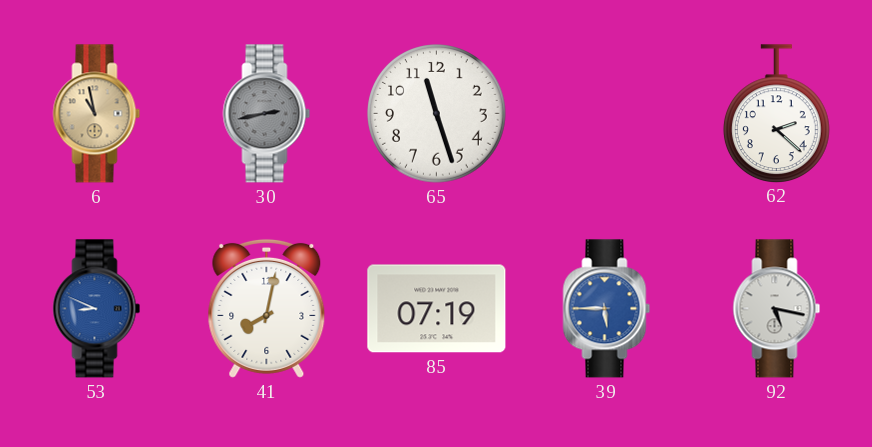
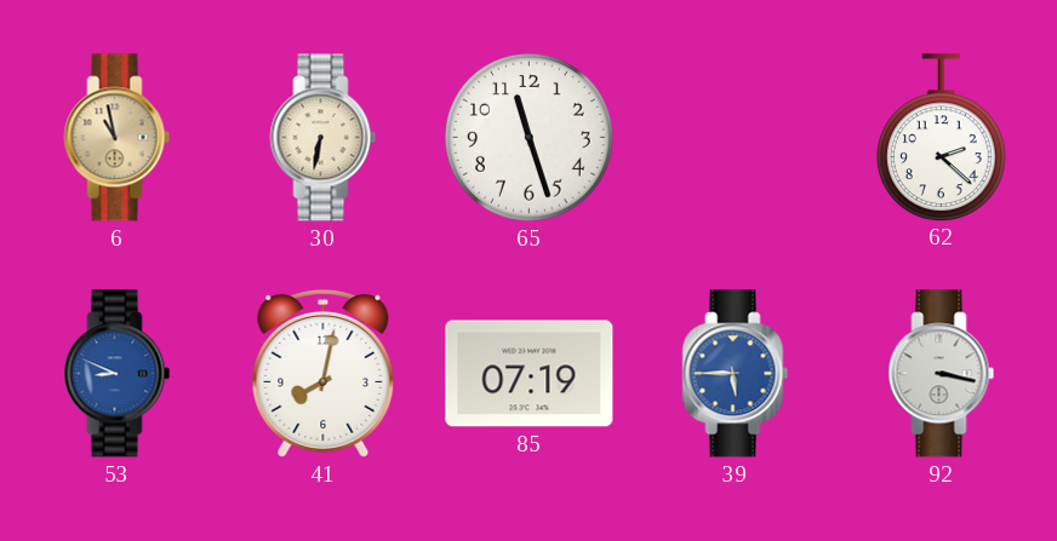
30: 2:43 -> 6:32 (324, 138)
30 dial: grey -> cream (324, 138)
92: 5:17 -> 3:17 (942, 374)
